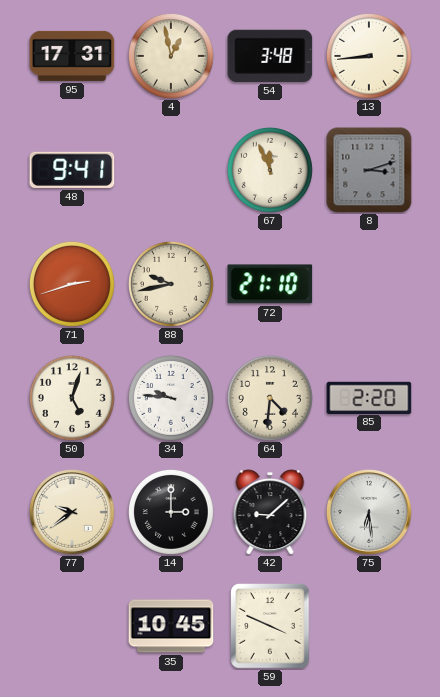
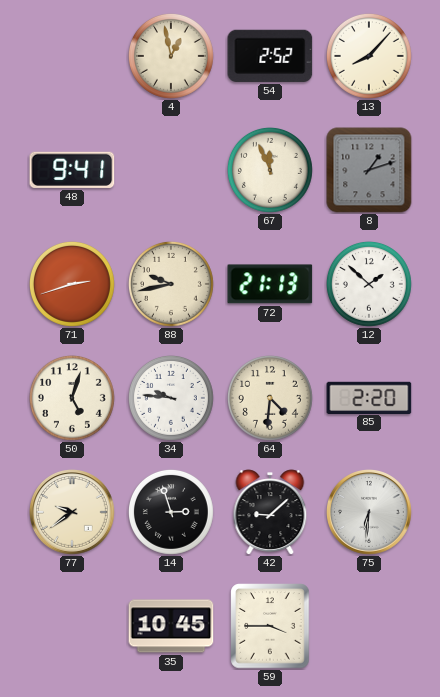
95: 17:31 -> none (72, 56)
54: 3:48 -> 2:52 (270, 56)
13: 8:44 -> 8:07 (369, 56)
8: 3:12 -> 1:12 (369, 170)
72: 21:10 -> 21:13 (270, 284)
12: none -> 1:52 (369, 284)
14: 3:00 -> 2:57 (171, 512)
75: 6:29 -> 6:31 (370, 512)
59: 3:49 -> 3:45 (270, 626)
